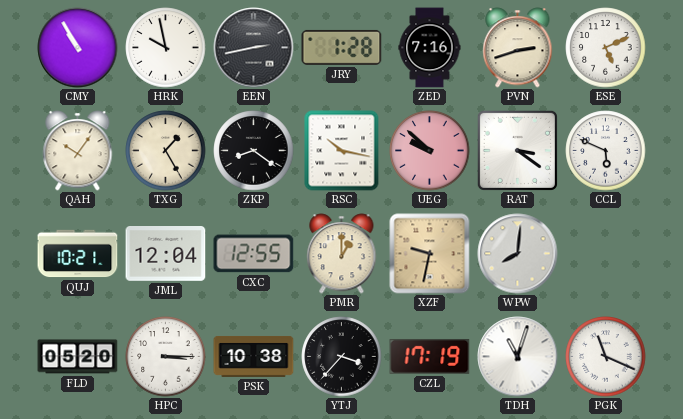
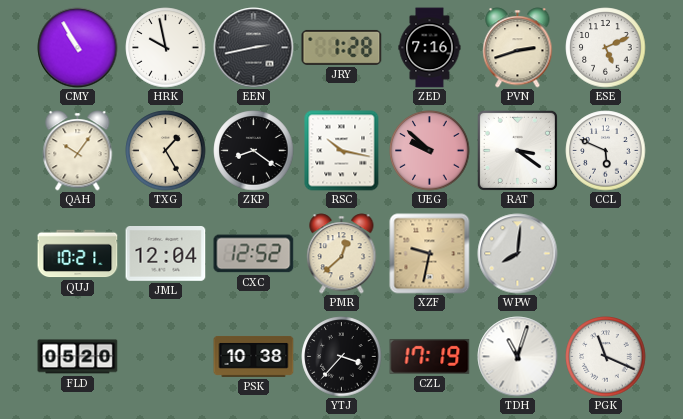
CXC: 12:55 -> 12:52 (254, 254)
PMR: 1:00 -> 12:38 (342, 254)
HPC: 3:15 -> none (166, 357)
